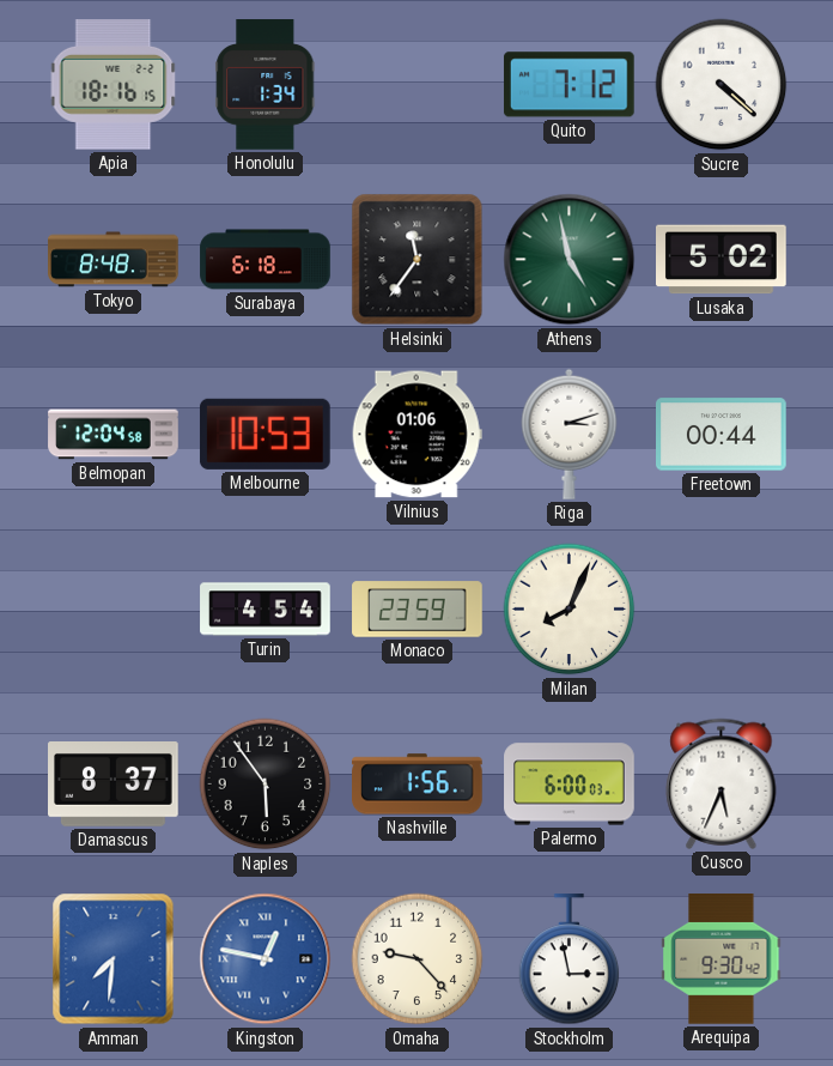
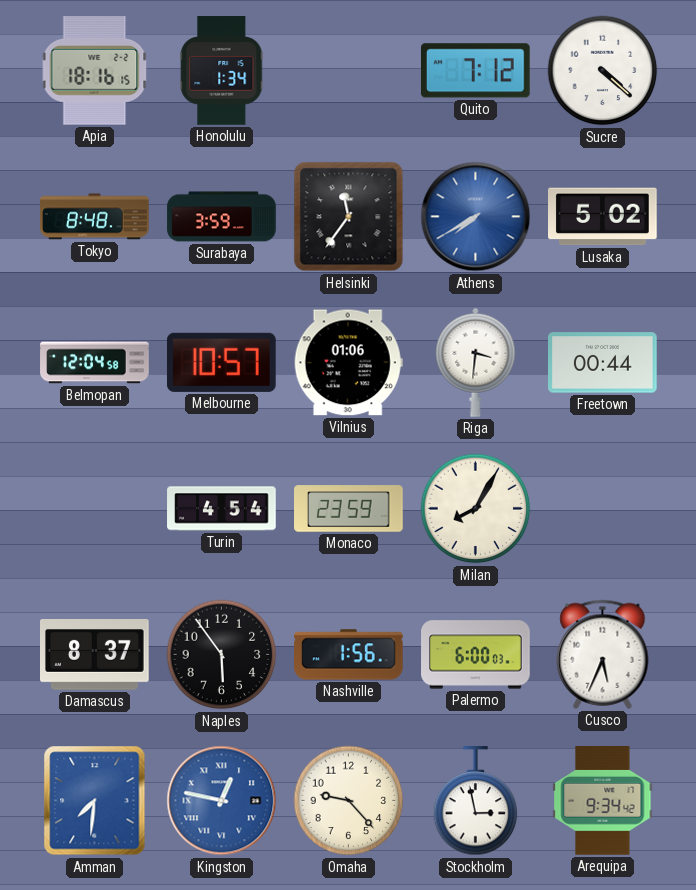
Surabaya: 6:18 -> 3:59 (222, 217)
Athens: 4:58 -> 7:40 (476, 217)
Athens dial: green -> blue (476, 217)
Melbourne: 10:53 -> 10:57 (221, 362)
Riga: 3:12 -> 3:31 (476, 362)
Milan: 8:04 -> 8:05 (476, 509)
Arequipa: 9:30 -> 9:34 (603, 801)
